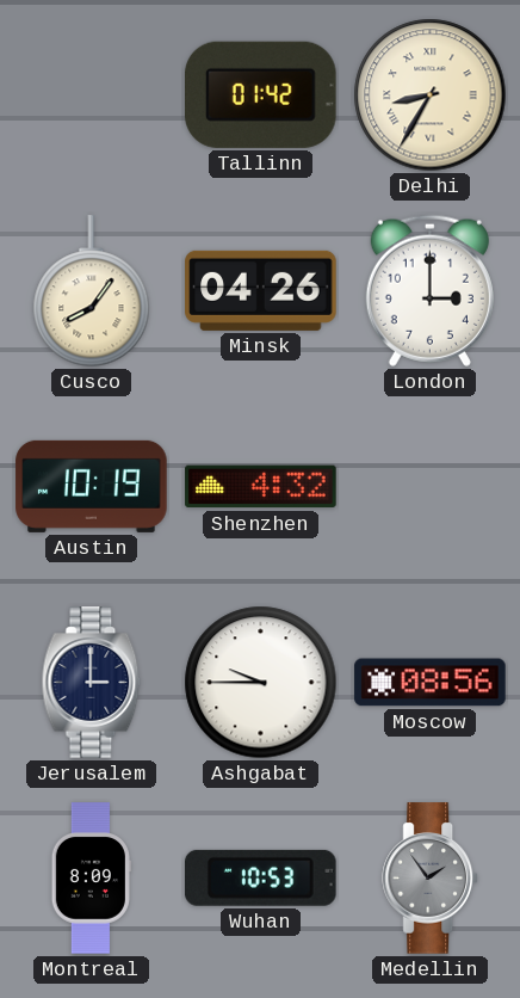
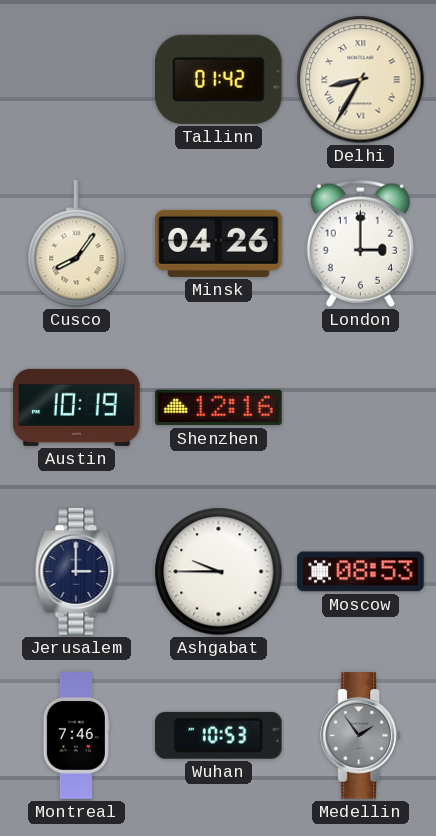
Shenzhen: 4:32 -> 12:16 (219, 408)
Moscow: 08:56 -> 08:53 (361, 572)
Montreal: 8:09 -> 7:46 (76, 736)
